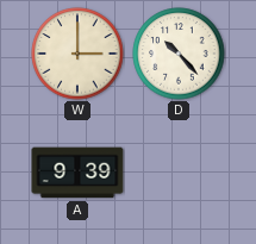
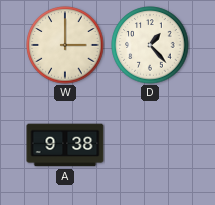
D: 10:23 -> 1:23 (150, 45)
A: 9:39 -> 9:38 (65, 145)
